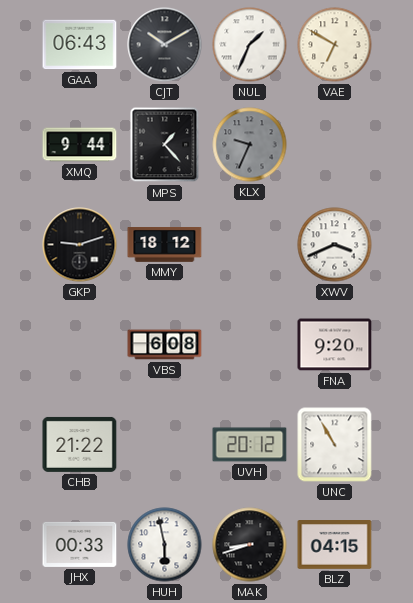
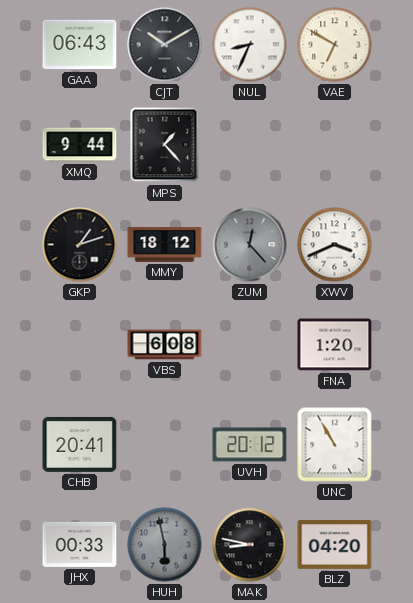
NUL: 1:34 -> 8:34 (250, 45)
KLX: 9:34 -> none (250, 145)
GKP: 9:12 -> 1:12 (80, 245)
ZUM: none -> 12:23 (250, 245)
FNA: 9:20 -> 1:20 (335, 345)
CHB: 21:22 -> 20:41 (80, 444)
HUH dial: white -> grey (165, 545)
MAK: 8:42 -> 8:47 (250, 545)
BLZ: 04:15 -> 04:20 (335, 545)
